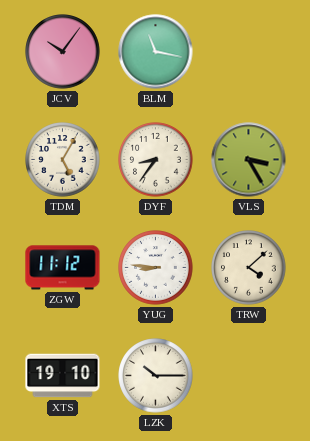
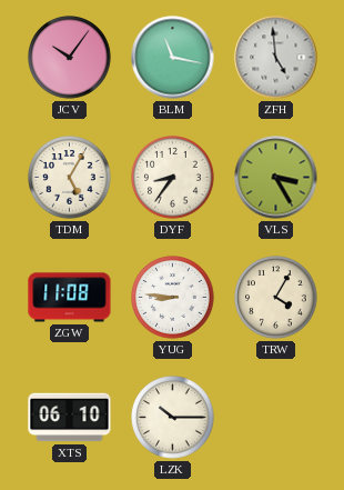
ZFH: none -> 4:59 (276, 58)
ZGW: 11:12 -> 11:08 (70, 298)
TRW: 4:08 -> 4:05 (276, 298)
XTS: 19:10 -> 06:10 (70, 418)
